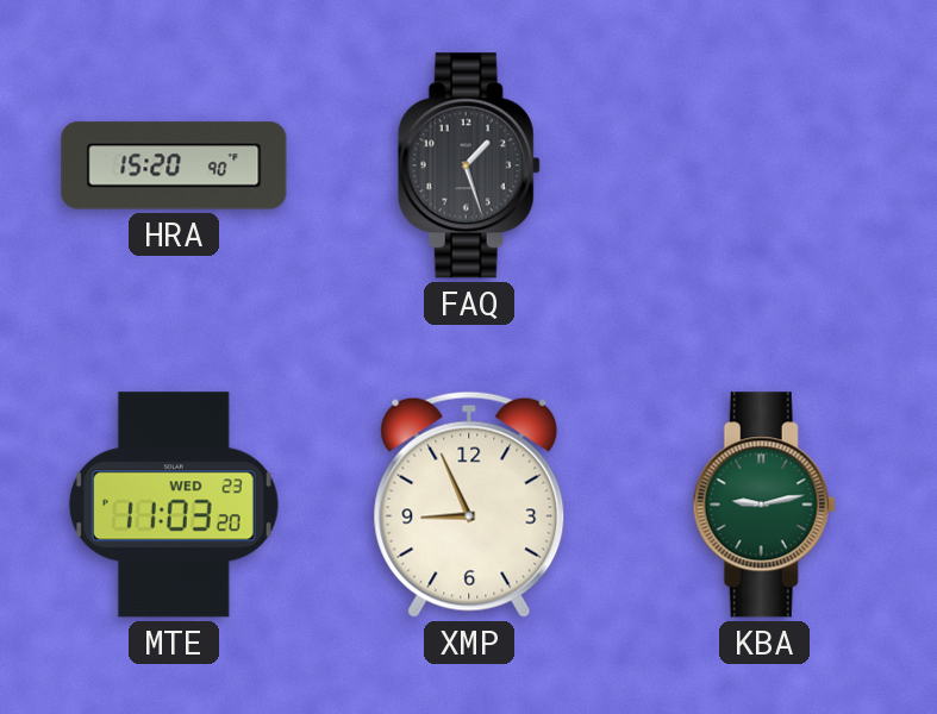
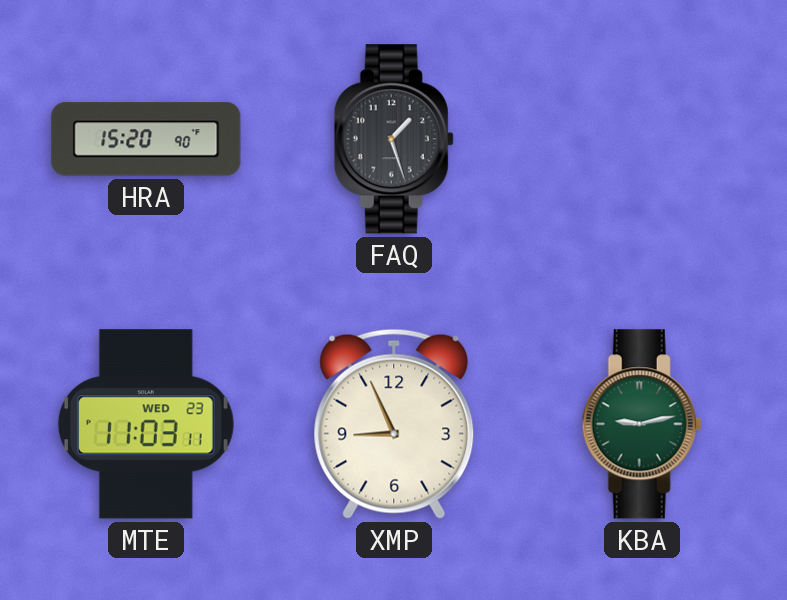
MTE: 11:03:20 -> 11:03:11 (146, 424)
